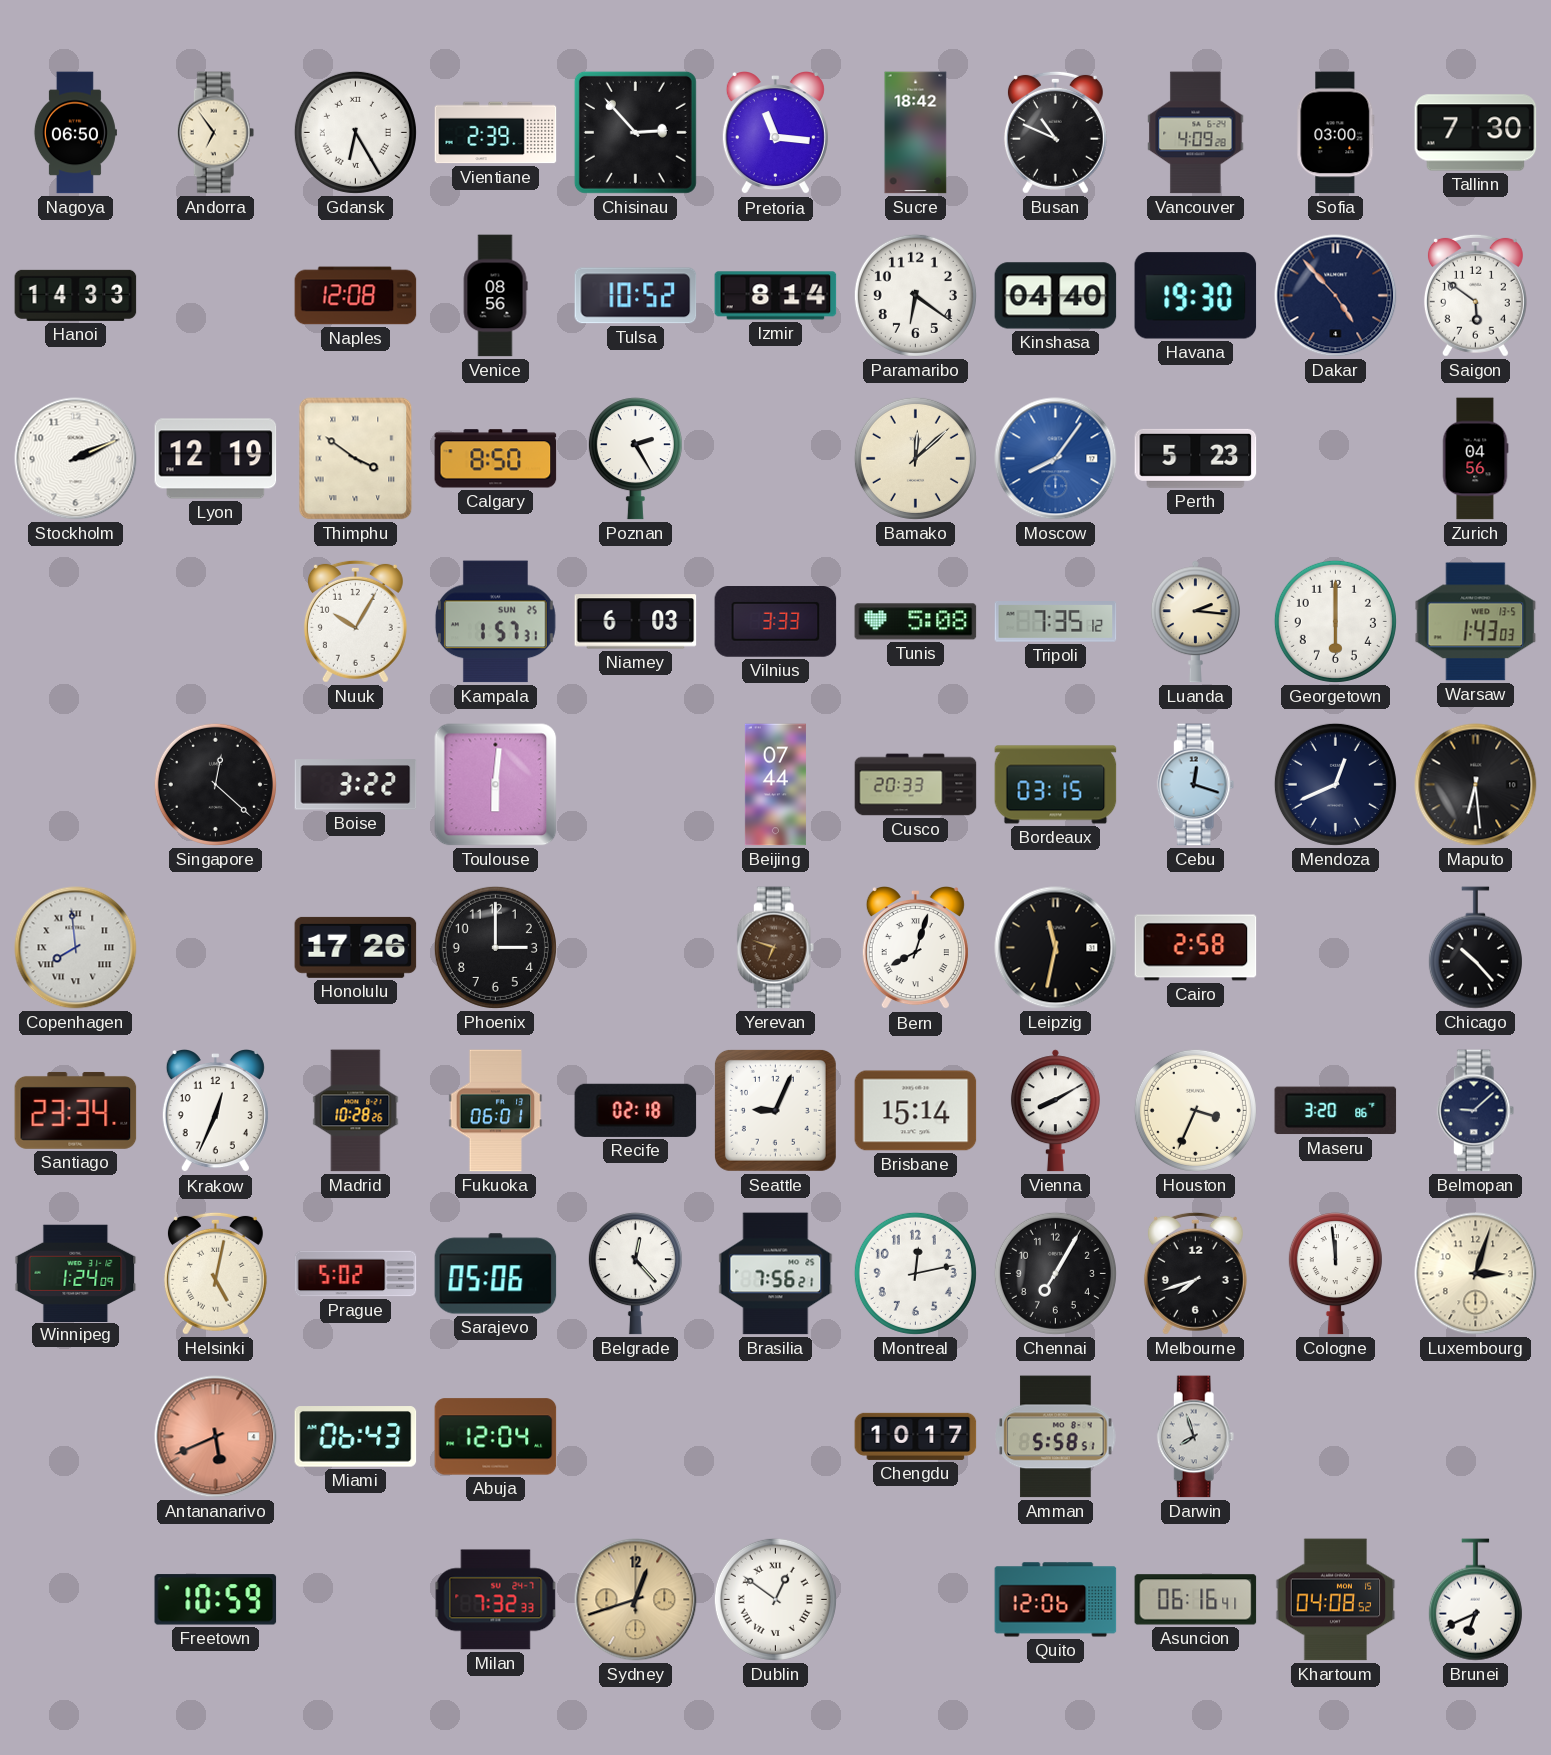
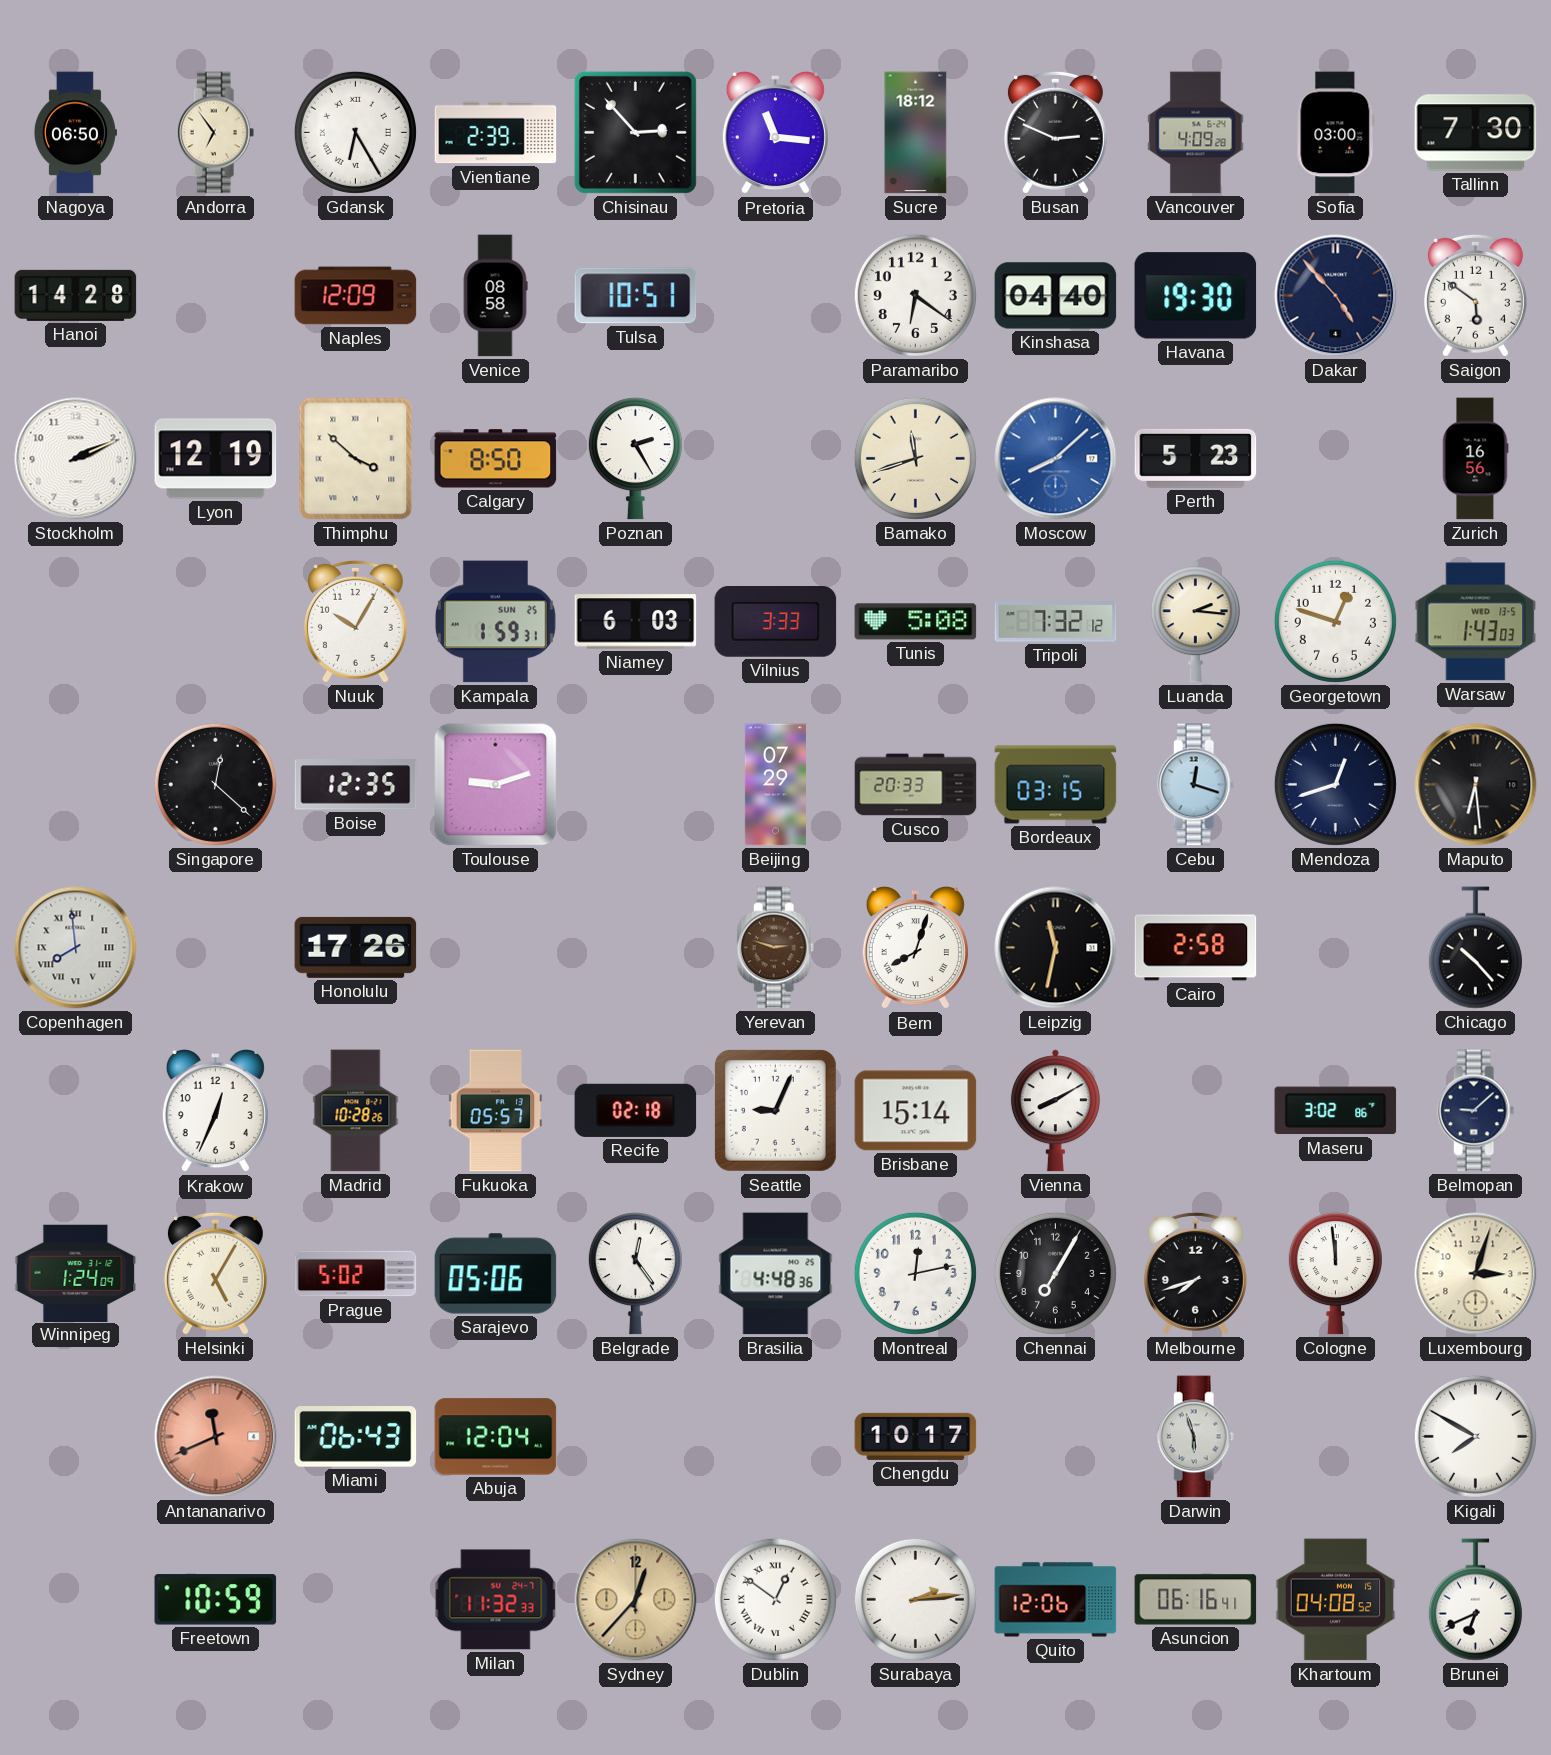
Sucre: 18:42 -> 18:12 (916, 133)
Busan: 10:49 -> 2:49 (1055, 132)
Hanoi: 14:33 -> 14:28 (76, 295)
Naples: 12:08 -> 12:09 (356, 296)
Venice: 08:56 -> 08:58 (495, 296)
Tulsa: 10:52 -> 10:51 (636, 296)
Izmir: 8:14 -> none (776, 296)
Thimphu: 3:51 -> 3:52 (356, 459)
Bamako: 12:08 -> 11:42 (915, 458)
Moscow: 8:06 -> 8:08 (1056, 459)
Zurich: 04:56 -> 16:56 (1475, 459)
Kampala: 1:57 -> 1:59 (495, 622)
Tripoli: 7:35 -> 7:32 (1056, 622)
Georgetown: 6:00 -> 12:48 (1335, 621)
Boise: 3:22 -> 12:35 (356, 785)
Toulouse: 6:01 -> 9:12 (496, 785)
Beijing: 07:44 -> 07:29 (775, 785)
Mendoza: 12:41 -> 12:42 (1335, 784)
Phoenix: 3:00 -> none (495, 947)
Yerevan: 6:48 -> 2:48 (776, 948)
Santiago: 23:34 -> none (76, 1110)
Fukuoka: 06:01 -> 05:57 (496, 1111)
Houston: 3:34 -> none (1195, 1110)
Maseru: 3:20 -> 3:02 (1336, 1111)
Helsinki: 5:02 -> 5:05 (215, 1273)
Belgrade: 12:23 -> 12:24 (635, 1274)
Brasilia: 7:56 -> 4:48 (776, 1274)
Antananarivo: 5:41 -> 11:41 (216, 1437)
Amman: 5:58 -> none (1056, 1437)
Darwin: 7:57 -> 5:57 (1196, 1437)
Kigali: none -> 7:50 (1475, 1436)
Milan: 7:32 -> 11:32 (496, 1600)
Sydney: 12:42 -> 12:37 (636, 1600)
Surabaya: none -> 2:14 (915, 1599)
